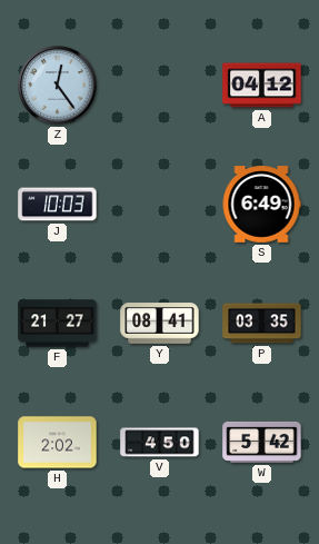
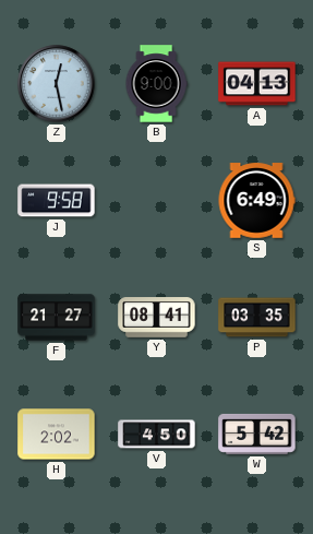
Z: 12:24 -> 12:28 (57, 84)
B: none -> 9:00 (156, 84)
A: 04:12 -> 04:13 (257, 84)
J: 10:03 -> 9:58 (57, 201)
